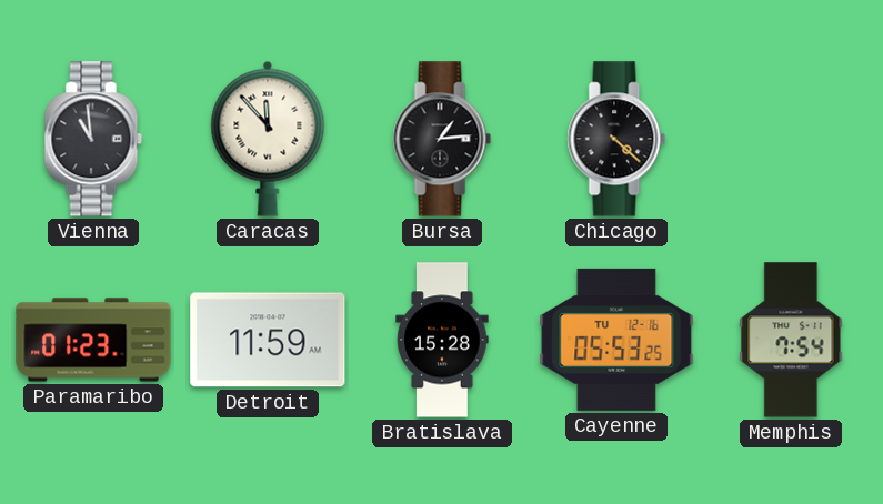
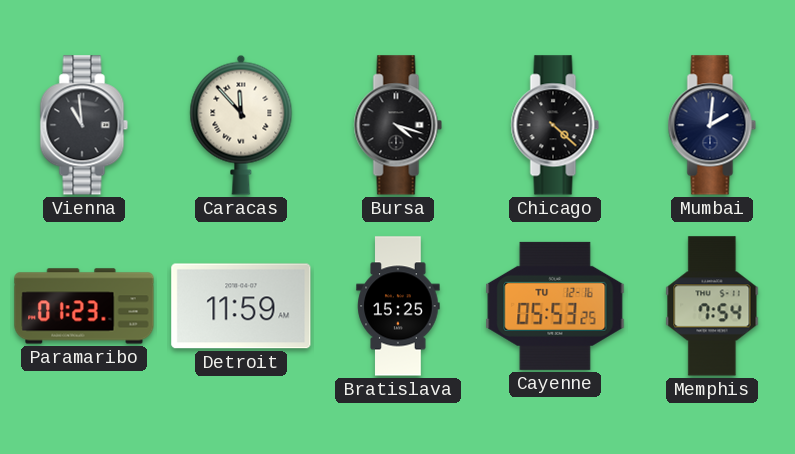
Bursa: 1:14 -> 4:18 (398, 125)
Mumbai: none -> 2:01 (712, 125)
Bratislava: 15:28 -> 15:25 (398, 306)
